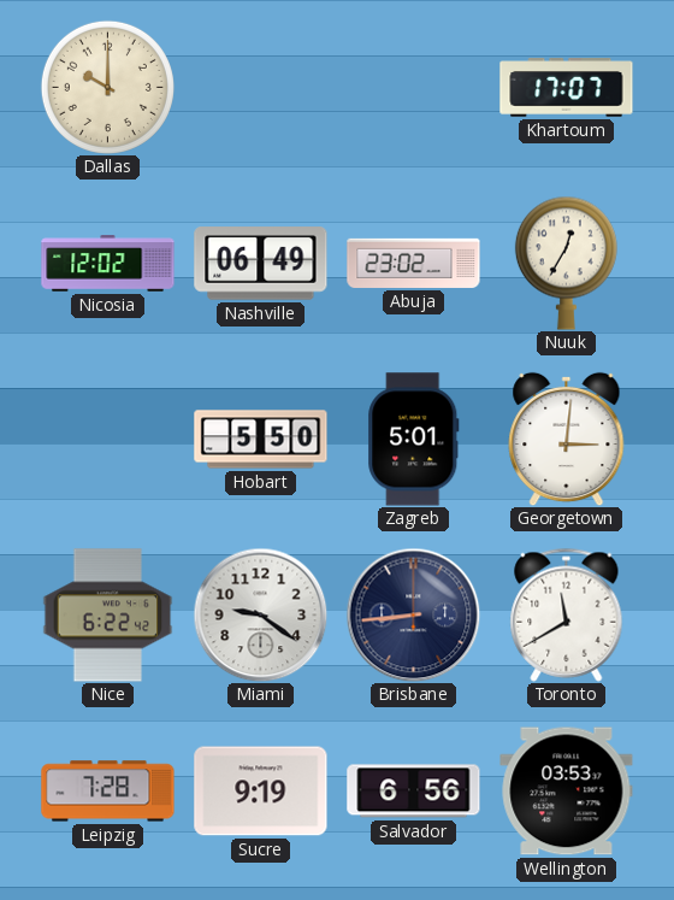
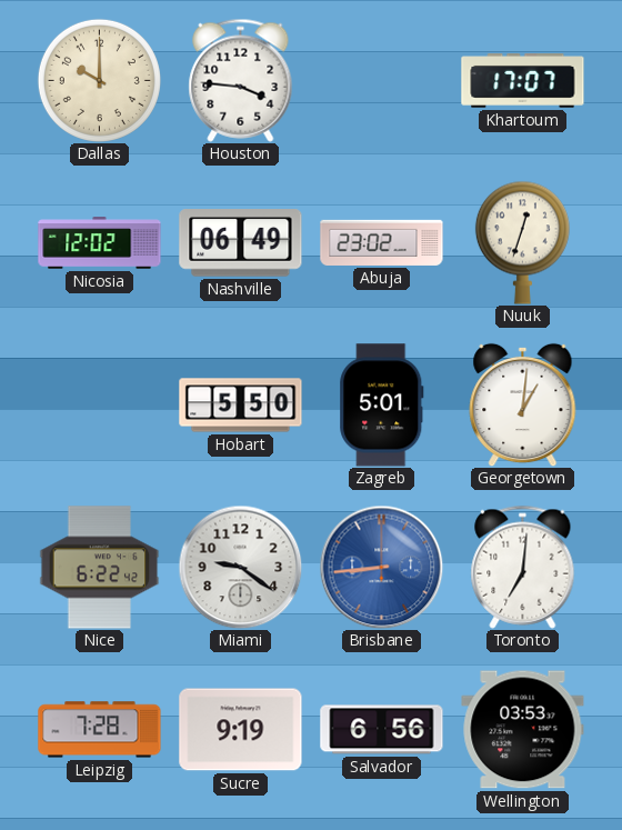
Houston: none -> 3:46 (241, 80)
Nuuk: 12:35 -> 12:33 (522, 242)
Georgetown: 3:01 -> 1:01 (523, 404)
Brisbane dial: navy -> blue (381, 567)
Toronto: 11:40 -> 7:01 (523, 567)
